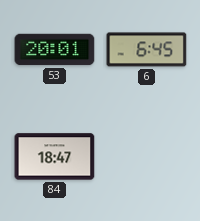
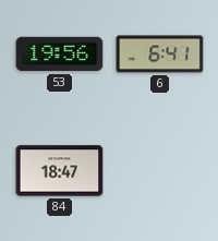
53: 20:01 -> 19:56 (60, 55)
6: 6:45 -> 6:41 (160, 55)
